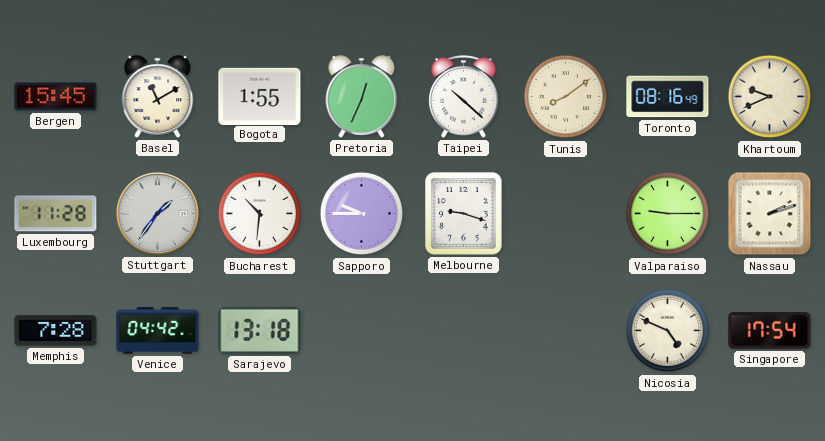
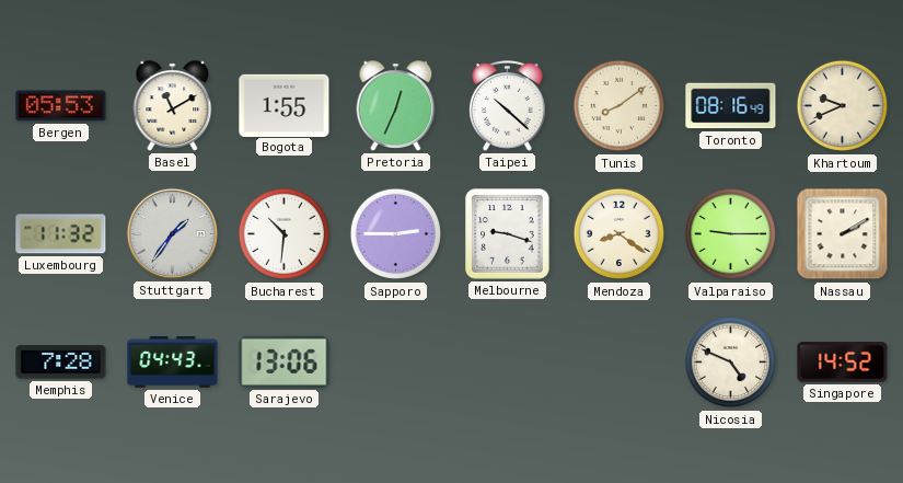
Bergen: 15:45 -> 05:53 (61, 106)
Luxembourg: 11:28 -> 11:32 (61, 234)
Sapporo: 9:45 -> 2:45 (396, 234)
Mendoza: none -> 8:21 (620, 234)
Nassau: 2:12 -> 2:10 (843, 234)
Venice: 04:42 -> 04:43 (173, 363)
Sarajevo: 13:18 -> 13:06 (285, 361)
Singapore: 17:54 -> 14:52 (843, 363)
